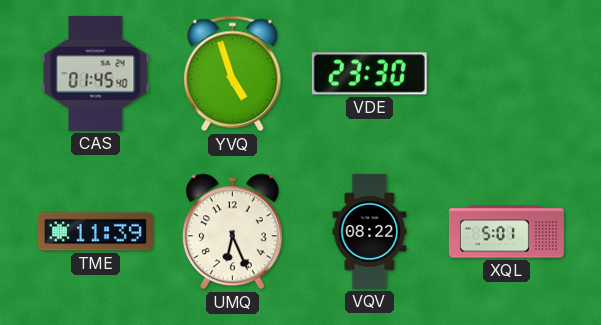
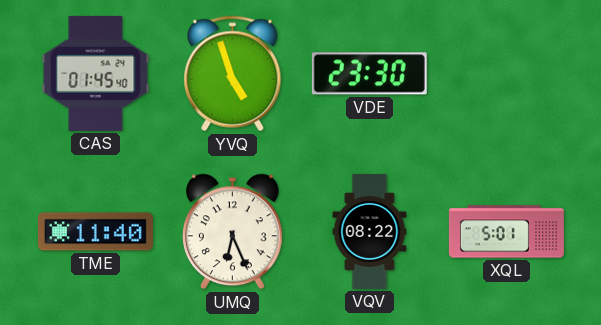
TME: 11:39 -> 11:40 (95, 232)
